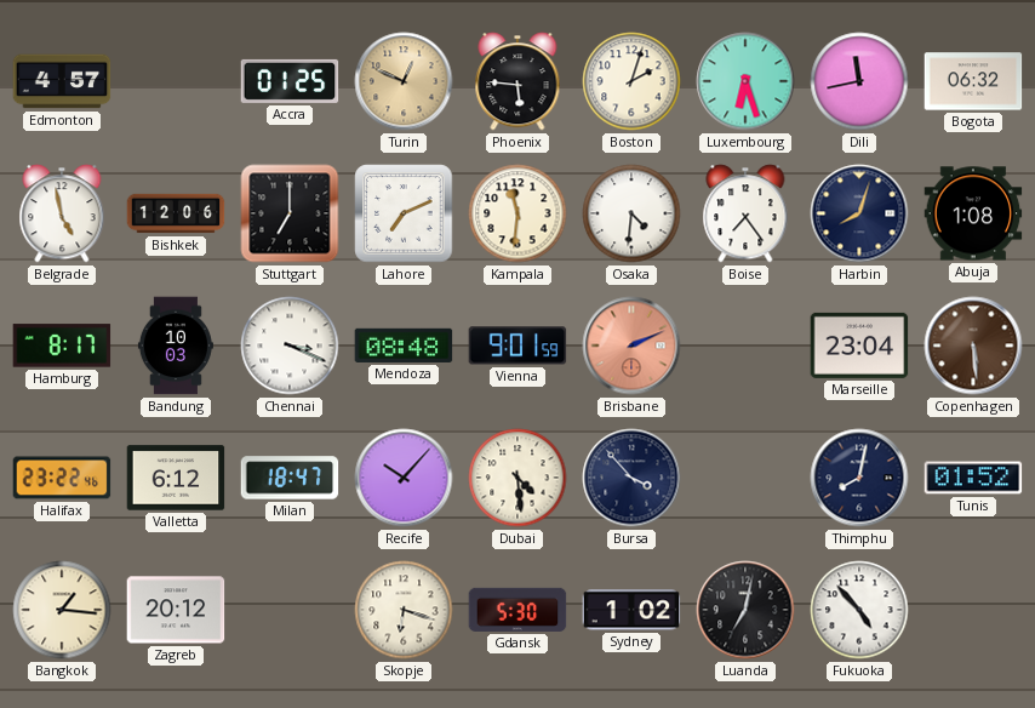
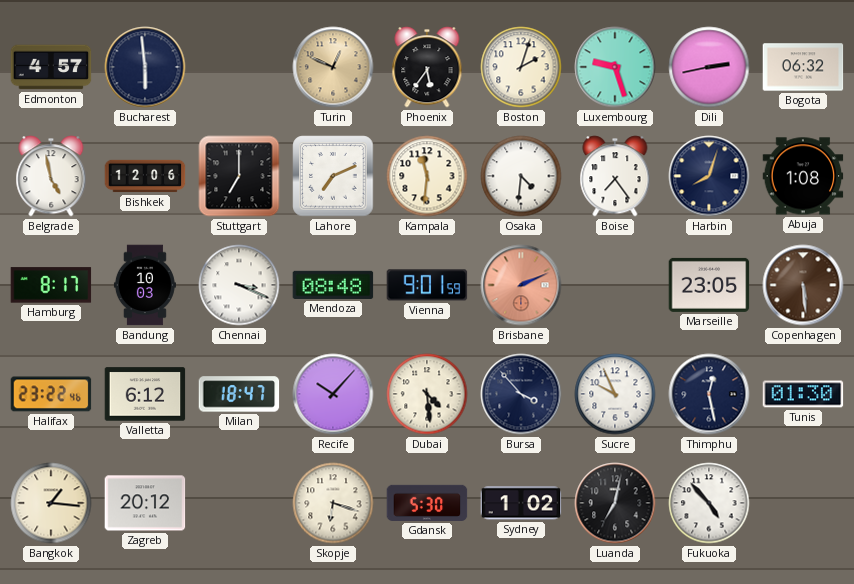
Bucharest: none -> 5:59 (145, 67)
Accra: 01:25 -> none (290, 81)
Phoenix: 5:46 -> 5:36 (427, 67)
Luxembourg: 6:27 -> 9:27 (615, 67)
Dili: 11:43 -> 2:43 (709, 67)
Marseille: 23:04 -> 23:05 (709, 285)
Sucre: none -> 9:56 (615, 394)
Thimphu: 8:02 -> 12:28 (709, 394)
Tunis: 01:52 -> 01:30 (803, 394)
